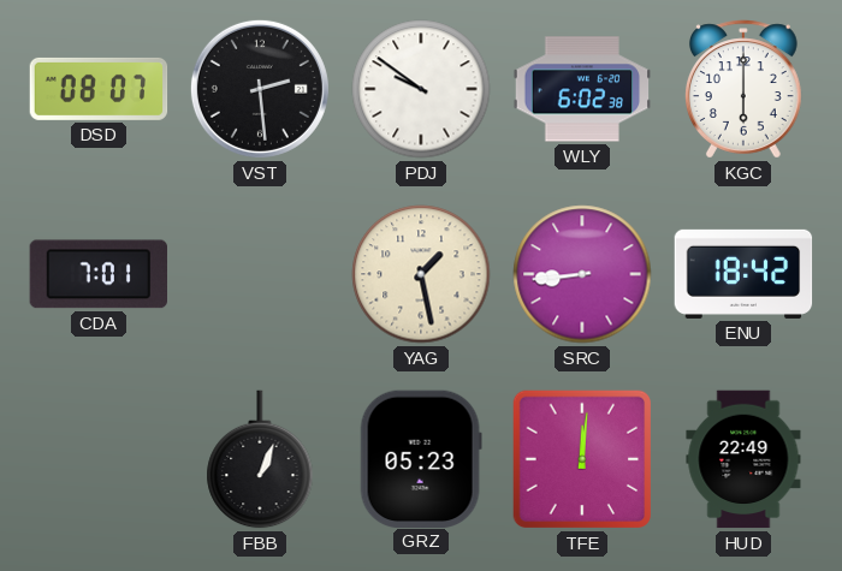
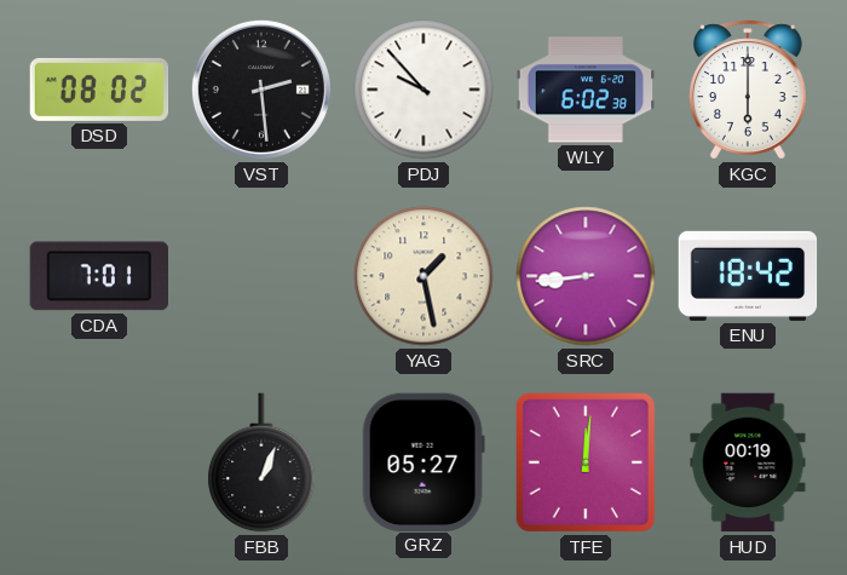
DSD: 08:07 -> 08:02 (99, 90)
PDJ: 9:51 -> 9:53 (423, 90)
GRZ: 05:23 -> 05:27 (423, 461)
HUD: 22:49 -> 00:19 (748, 462)
